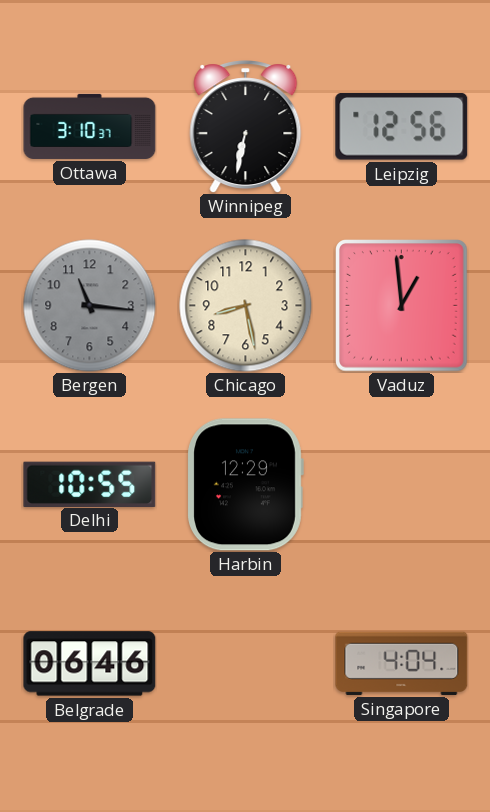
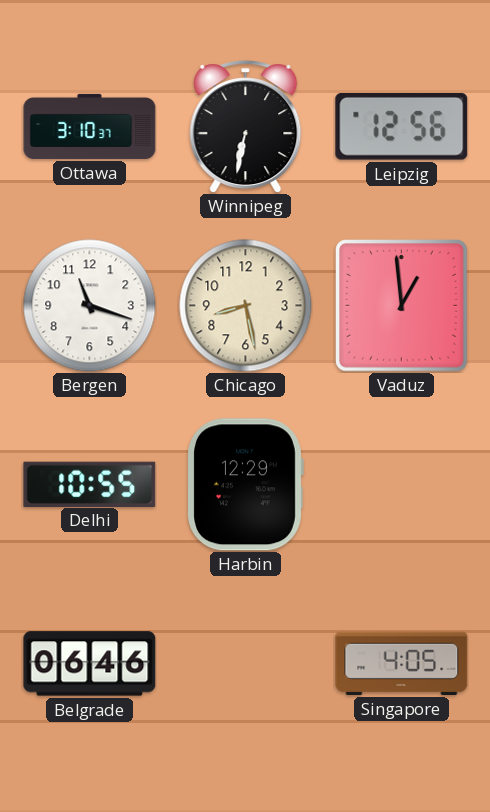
Bergen: 11:16 -> 11:18 (90, 306)
Bergen dial: grey -> white (90, 306)
Singapore: 4:04 -> 4:05 (402, 663)
